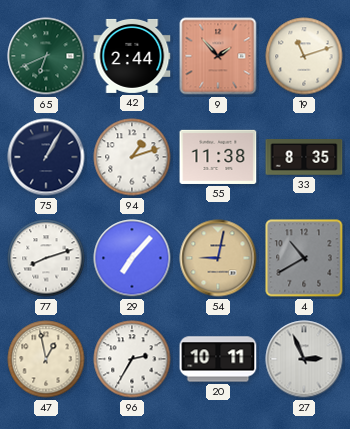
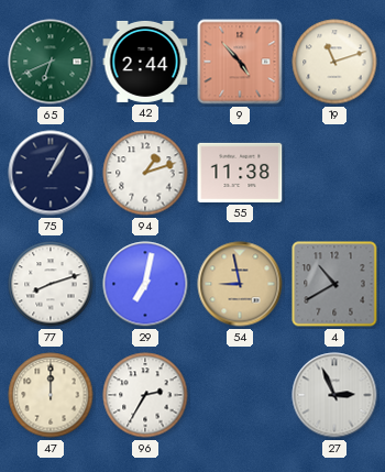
9: 1:53 -> 4:53 (240, 62)
33: 8:35 -> none (304, 158)
29: 7:07 -> 7:02 (145, 284)
54: 9:02 -> 8:58 (240, 284)
47: 12:58 -> 12:00 (51, 395)
20: 10:11 -> none (218, 359)
